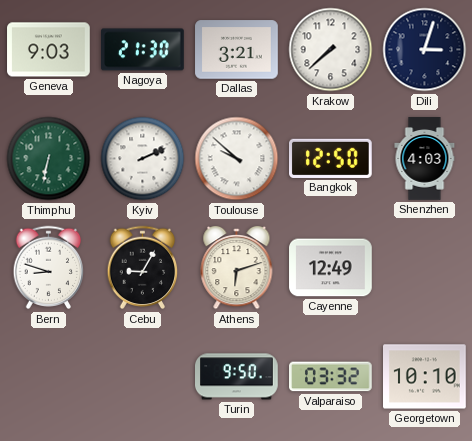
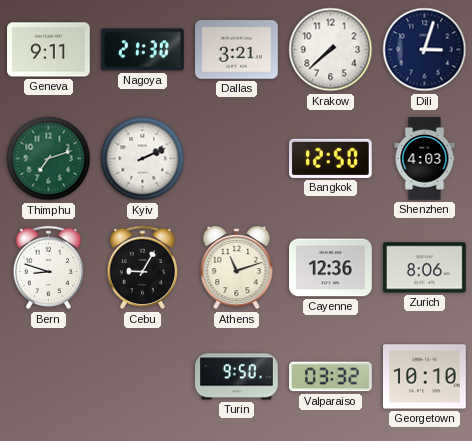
Geneva: 9:03 -> 9:11 (49, 50)
Thimphu: 6:32 -> 7:12 (49, 159)
Toulouse: 9:52 -> none (237, 159)
Athens: 6:12 -> 11:12 (237, 268)
Cayenne: 12:49 -> 12:36 (331, 268)
Zurich: none -> 8:06 (425, 268)
